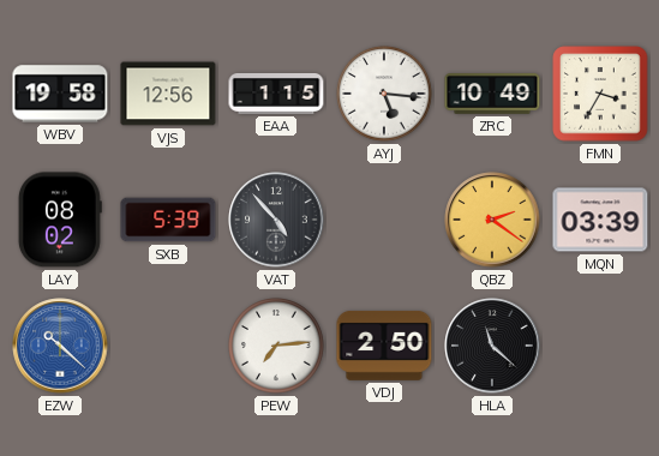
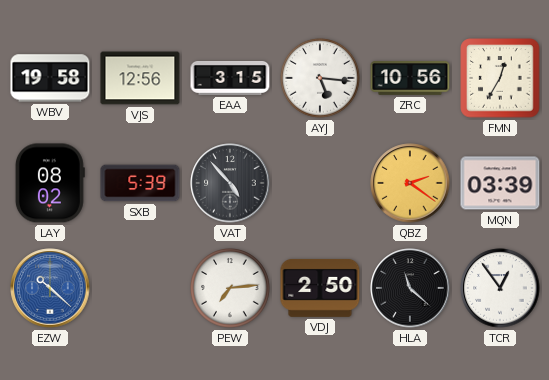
EAA: 1:15 -> 3:15 (230, 78)
ZRC: 10:49 -> 10:56 (410, 78)
FMN: 3:35 -> 12:35 (500, 78)
TCR: none -> 12:54 (500, 288)
